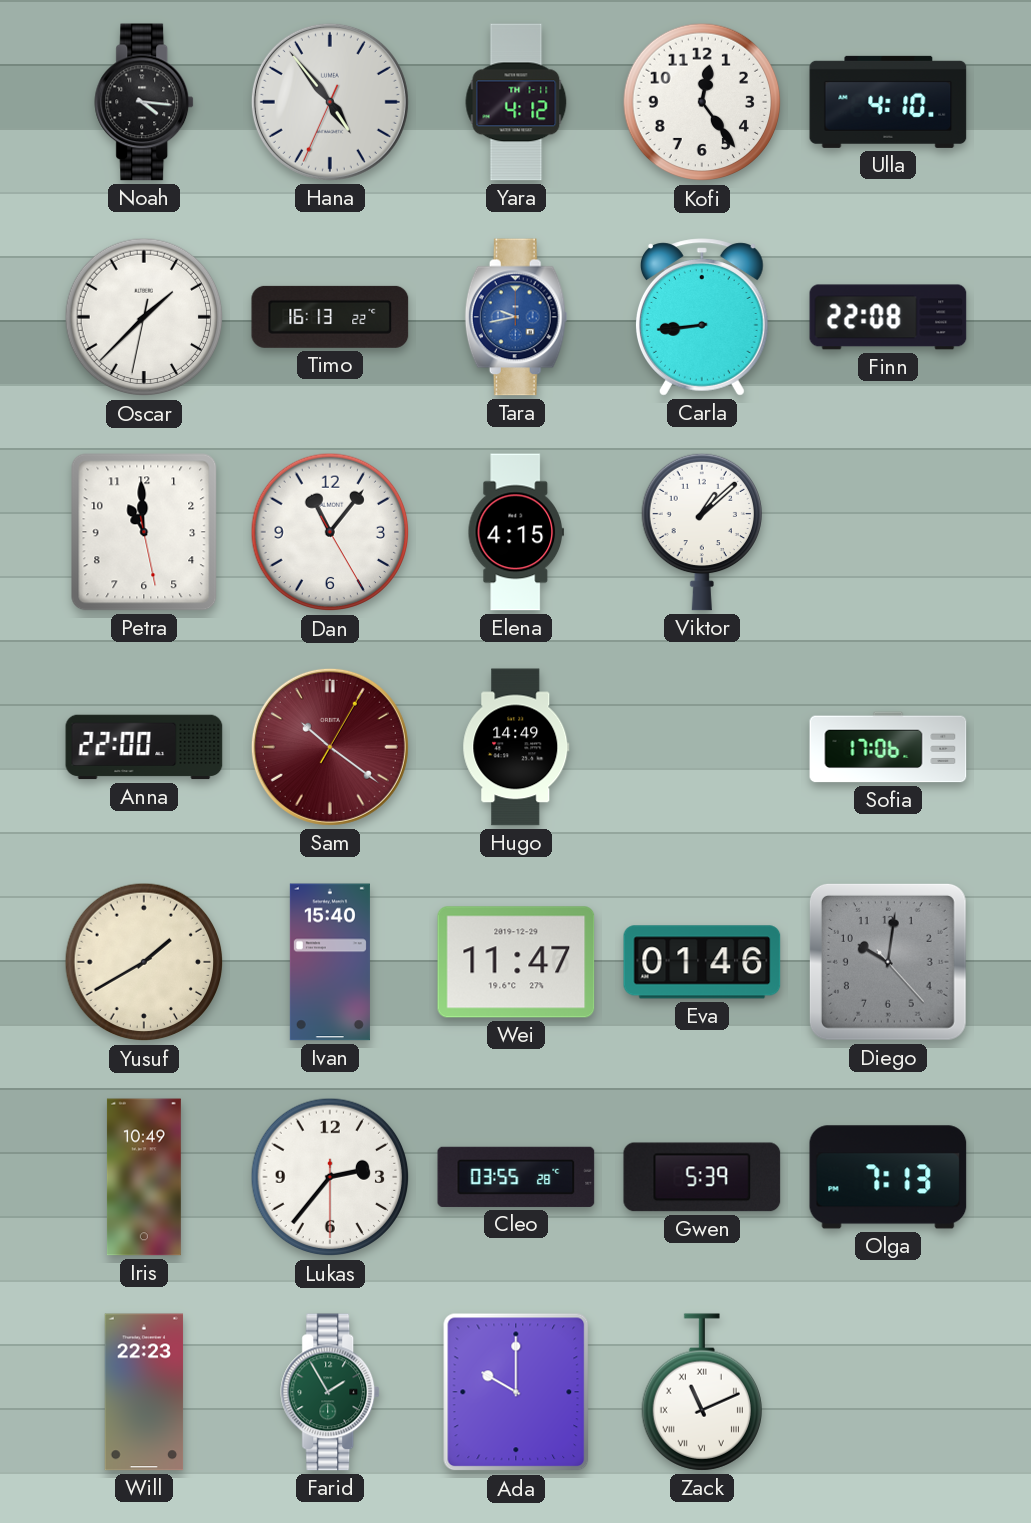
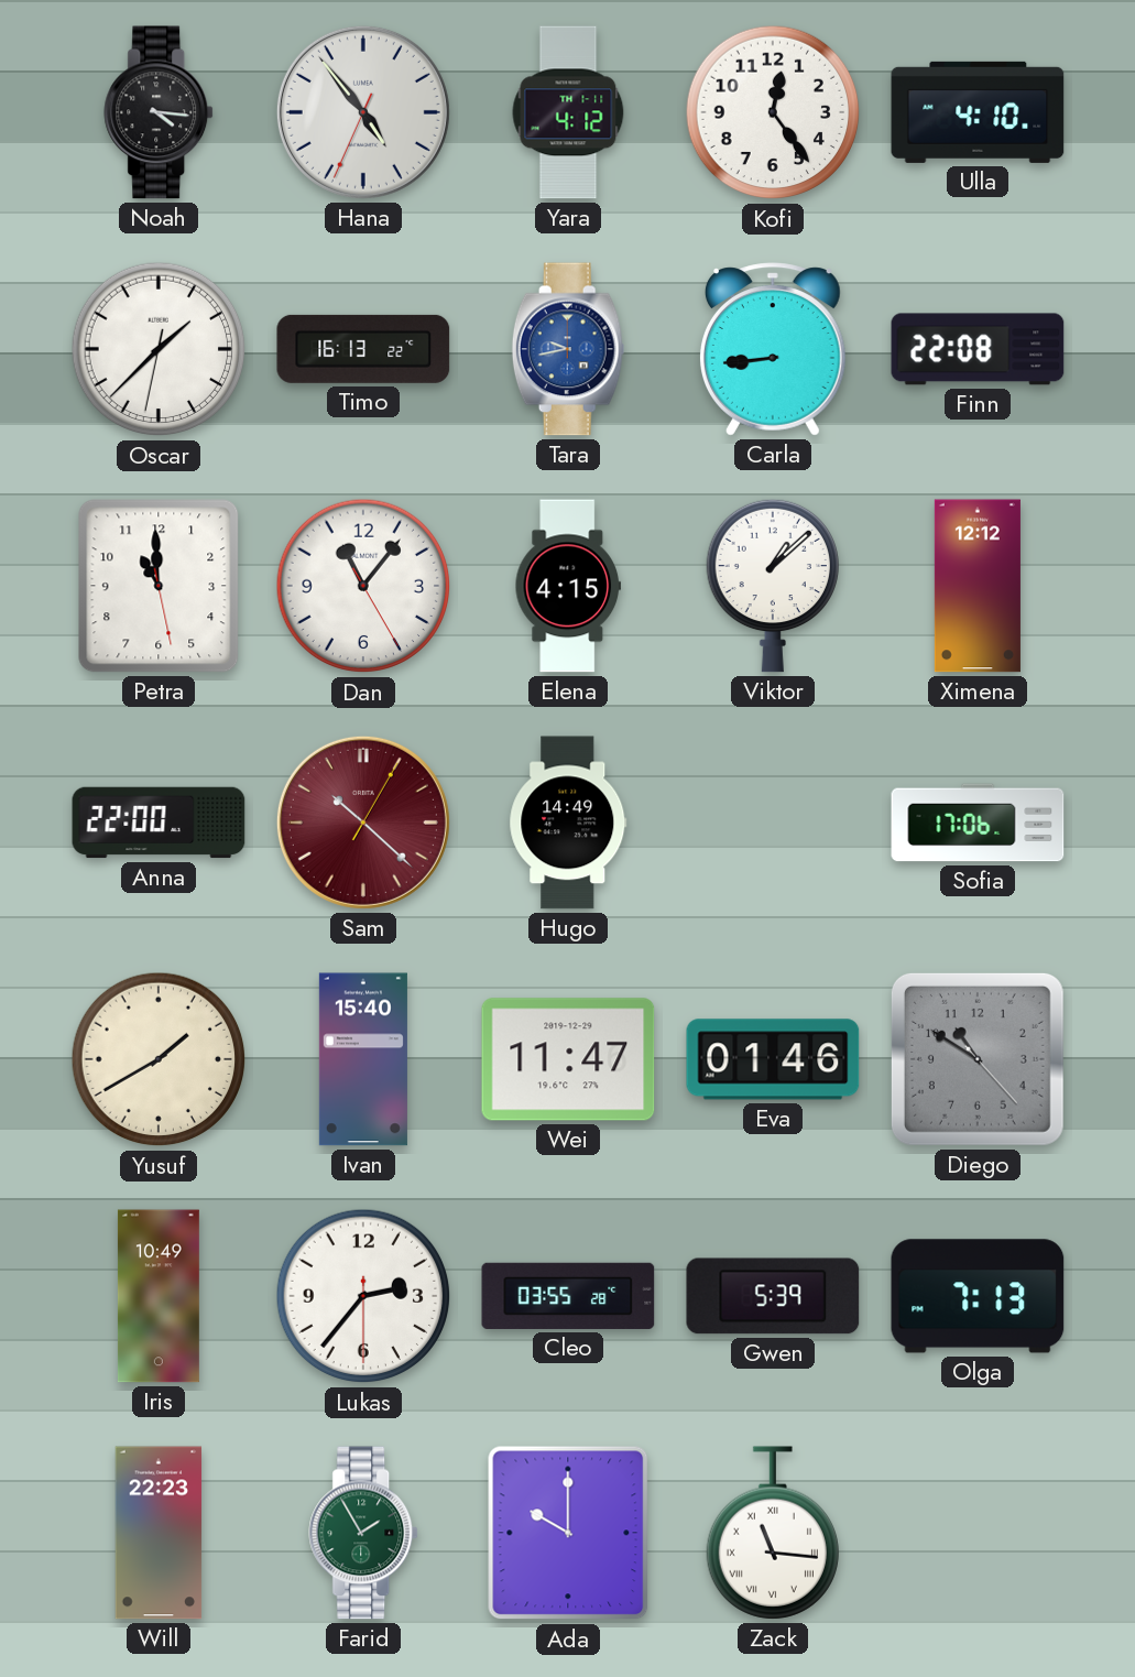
Ximena: none -> 12:12 (978, 586)
Sam: 10:21 -> 10:22 (363, 823)
Diego: 10:01 -> 10:50 (978, 1059)
Zack: 11:11 -> 11:16 (773, 1533)
